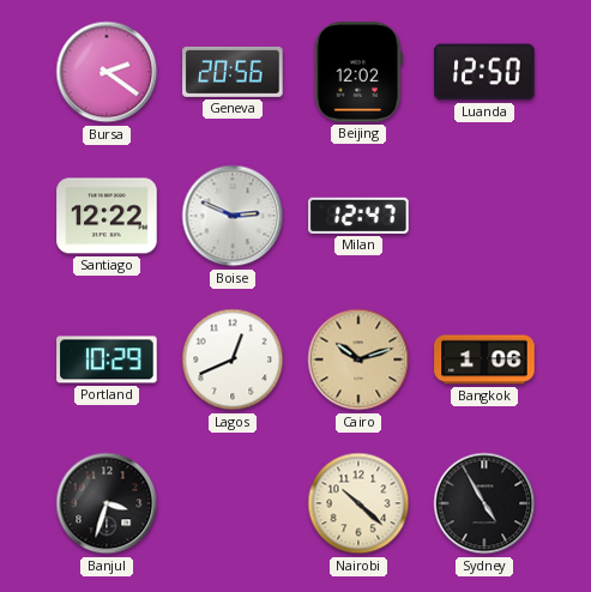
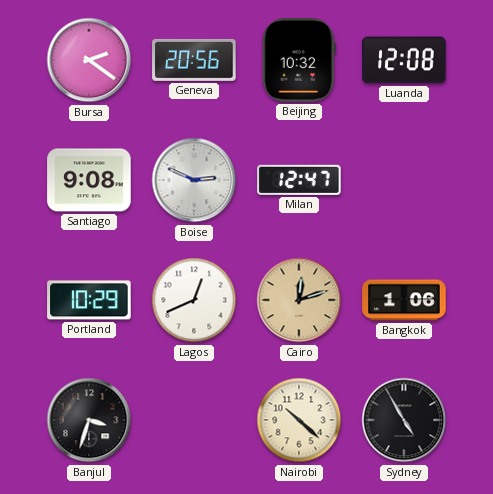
Beijing: 12:02 -> 10:32 (299, 60)
Luanda: 12:50 -> 12:08 (404, 60)
Santiago: 12:22 -> 9:08 (89, 180)
Cairo: 10:12 -> 12:12 (299, 300)
